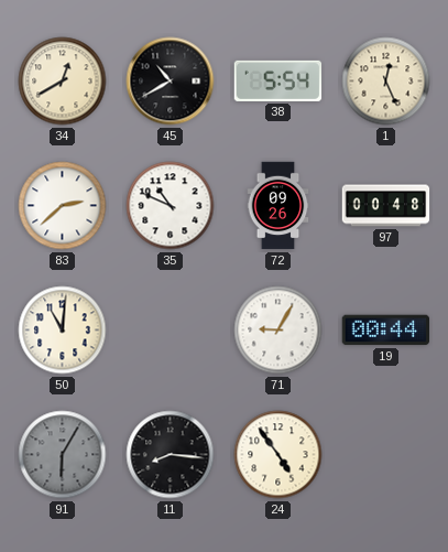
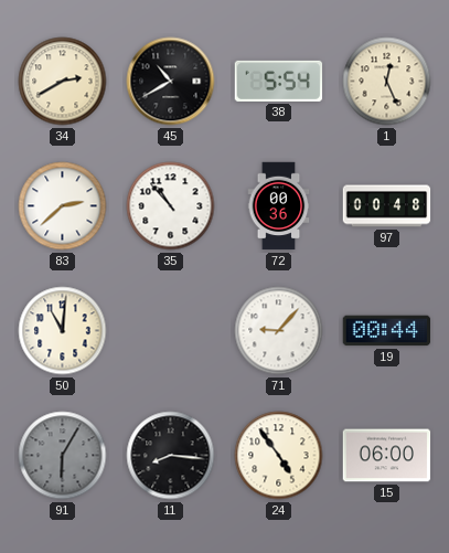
34: 12:40 -> 2:40 (63, 82)
35: 10:49 -> 10:53 (171, 206)
72: 09:26 -> 00:36 (279, 206)
71: 9:05 -> 9:07 (279, 331)
15: none -> 06:00 (387, 456)
